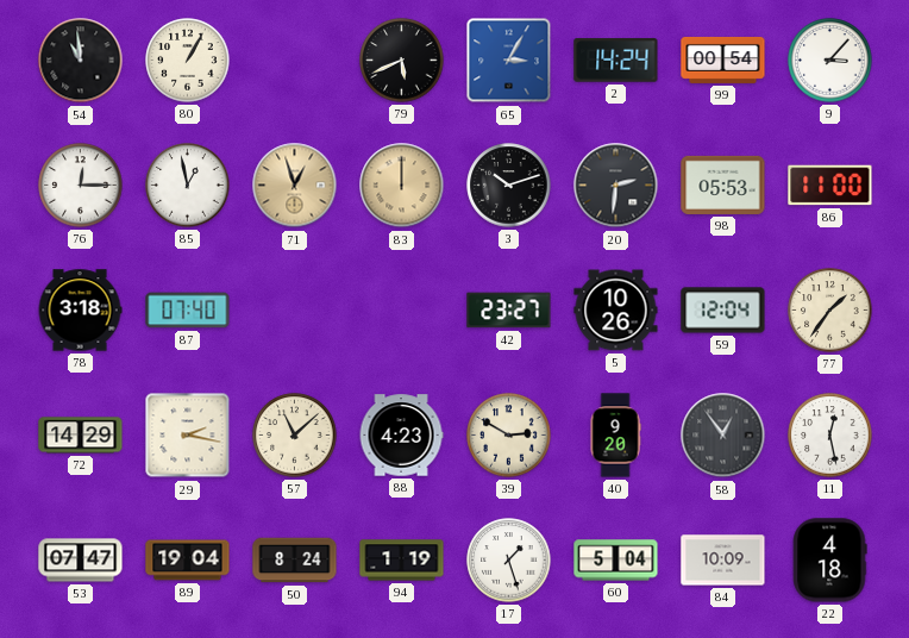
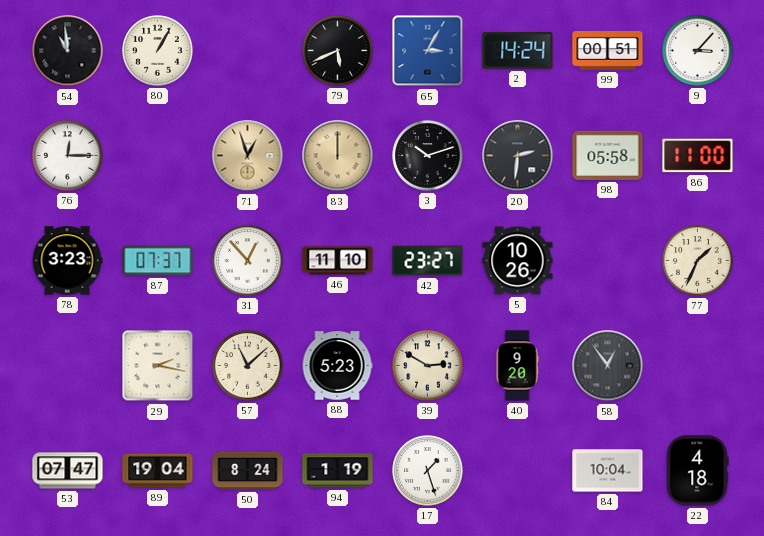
99: 00:54 -> 00:51 (608, 50)
85: 12:58 -> none (188, 186)
98: 05:53 -> 05:58 (608, 155)
78: 3:18 -> 3:23 (67, 261)
87: 07:40 -> 07:37 (158, 261)
31: none -> 12:53 (248, 261)
46: none -> 11:10 (338, 261)
59: 12:04 -> none (723, 311)
77: 1:36 -> 1:34 (698, 261)
72: 14:29 -> none (81, 436)
88: 4:23 -> 5:23 (337, 366)
11: 12:28 -> none (830, 436)
60: 5:04 -> none (616, 561)
84: 10:09 -> 10:04 (608, 471)
